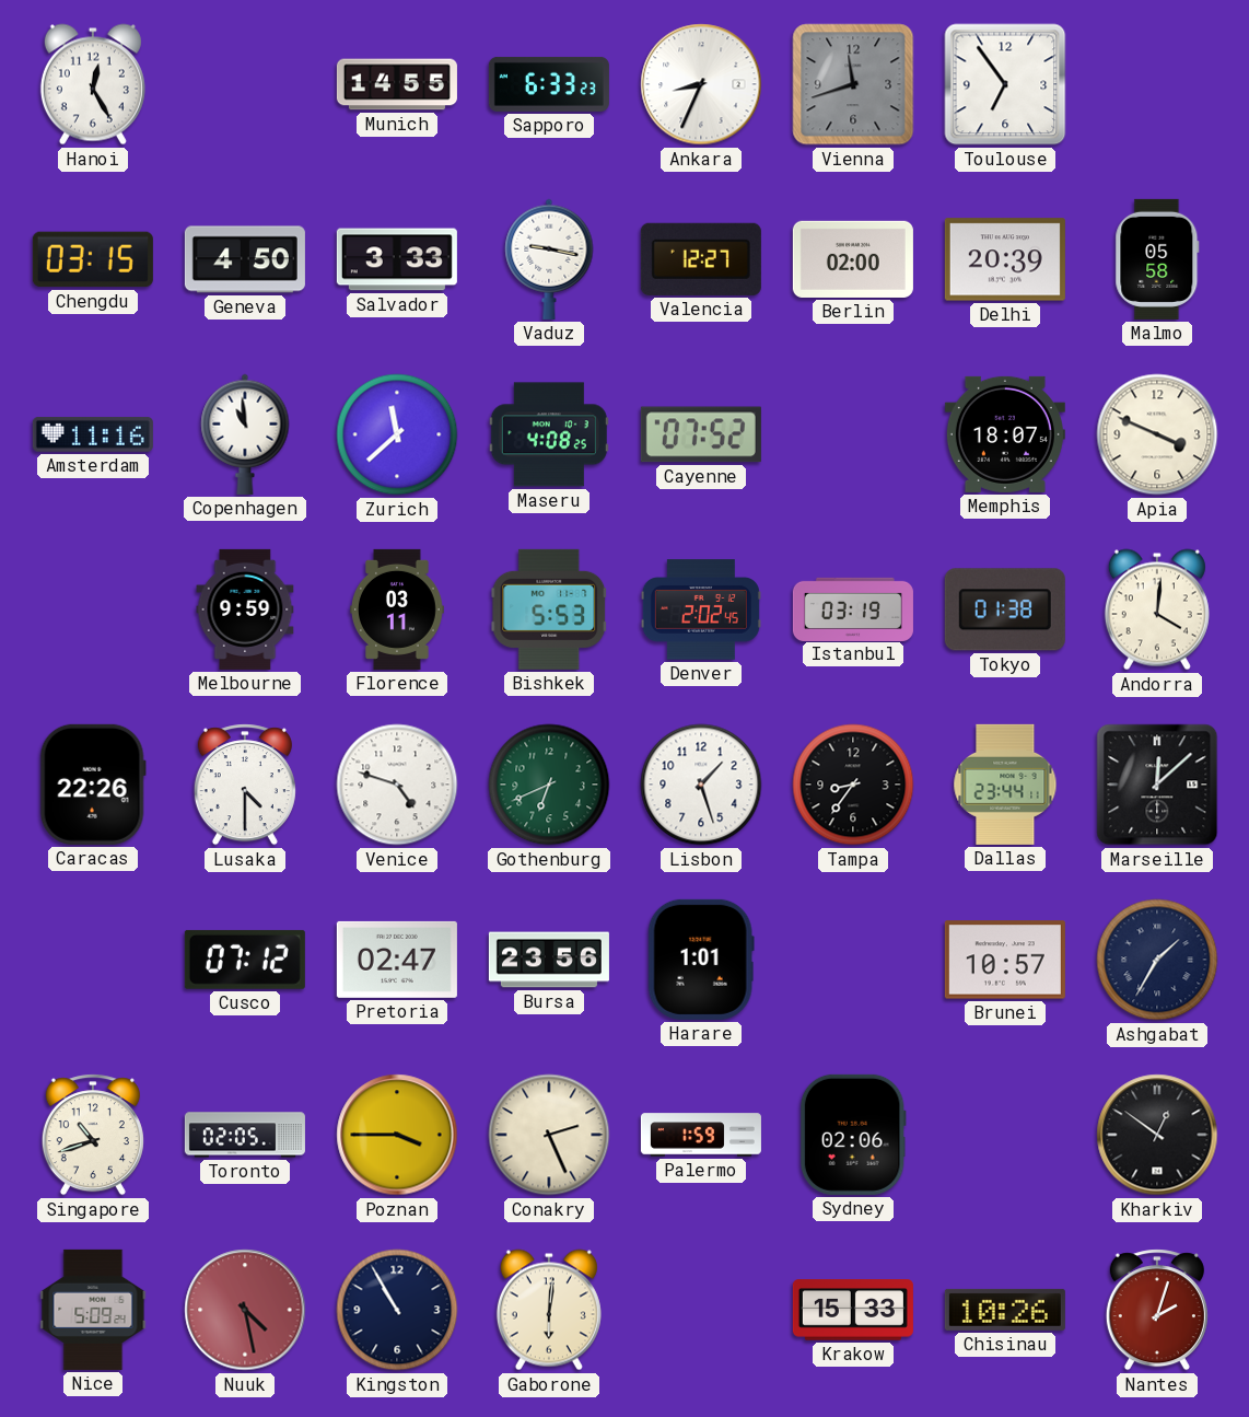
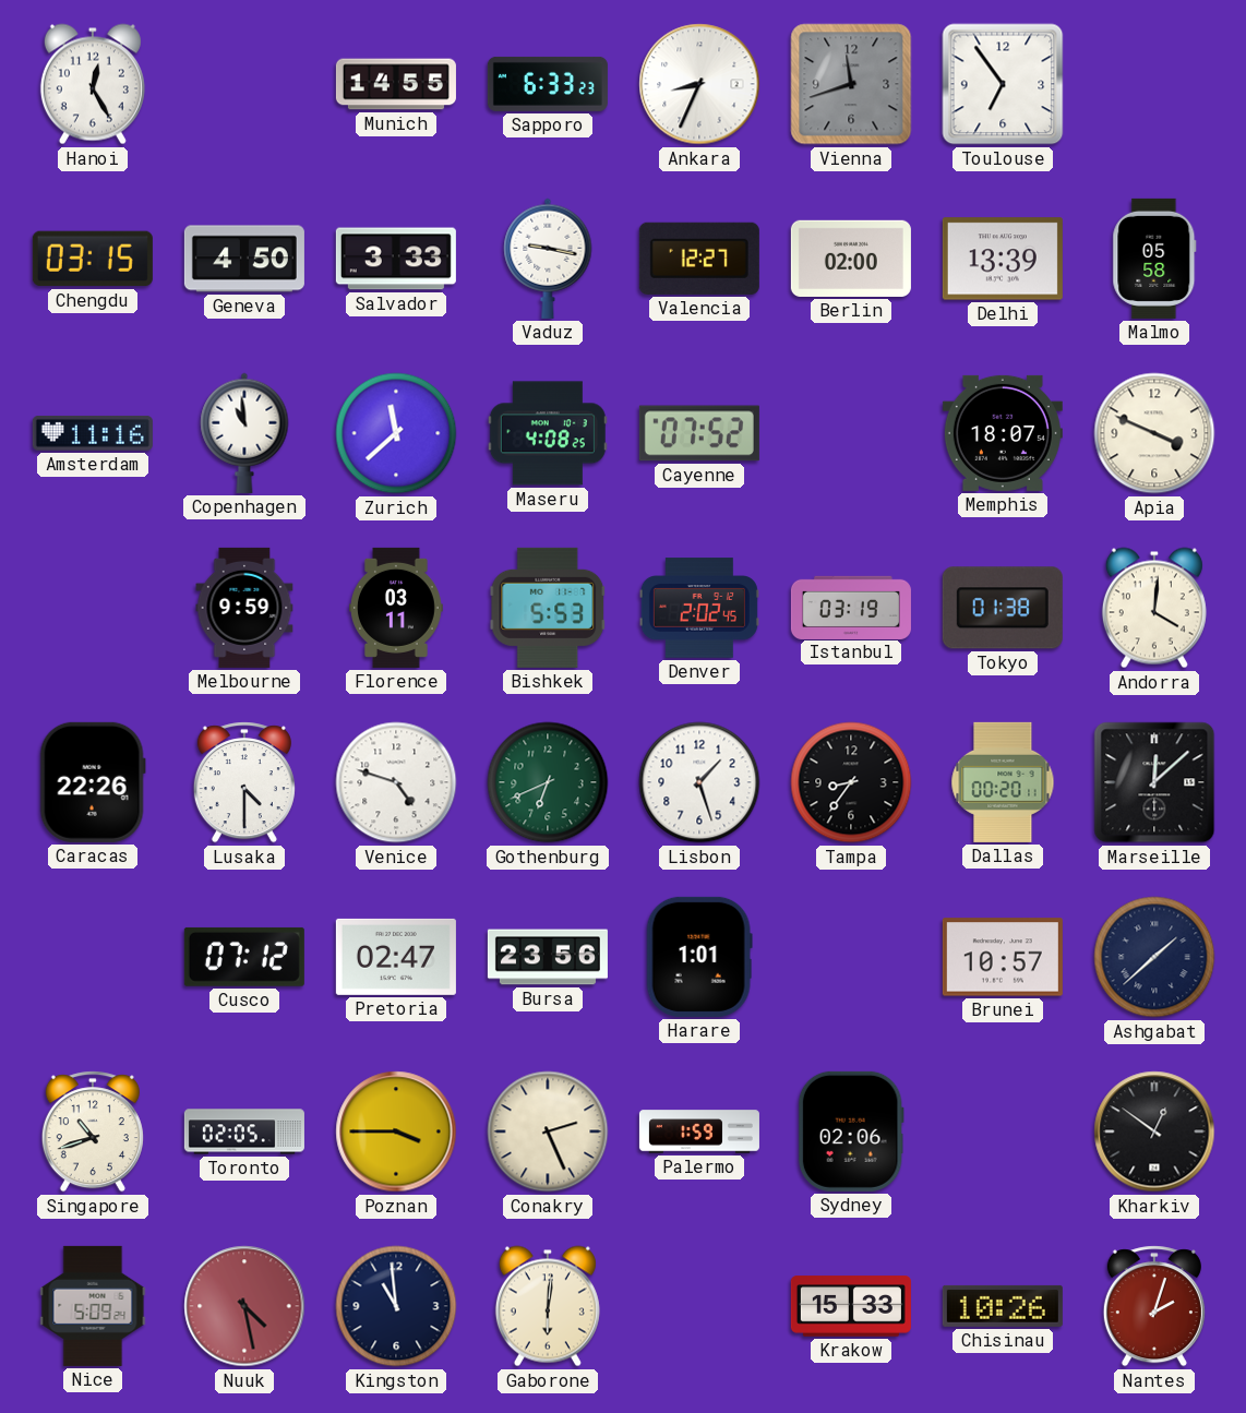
Delhi: 20:39 -> 13:39 (1003, 259)
Dallas: 23:44 -> 00:20 (1003, 782)
Ashgabat: 1:35 -> 1:38 (1154, 957)
Kingston: 10:55 -> 10:59 (396, 1306)
